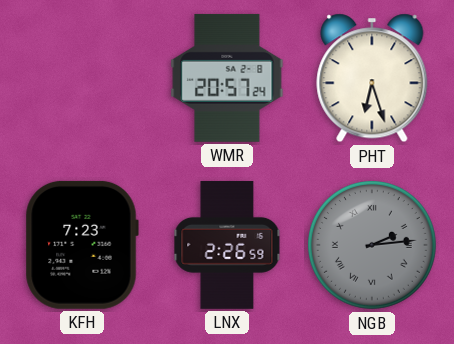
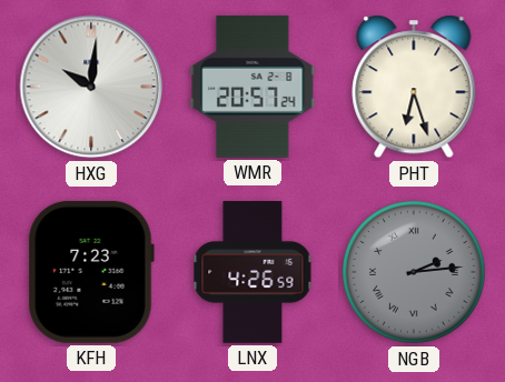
HXG: none -> 10:01 (91, 87)
LNX: 2:26 -> 4:26 (253, 272)
